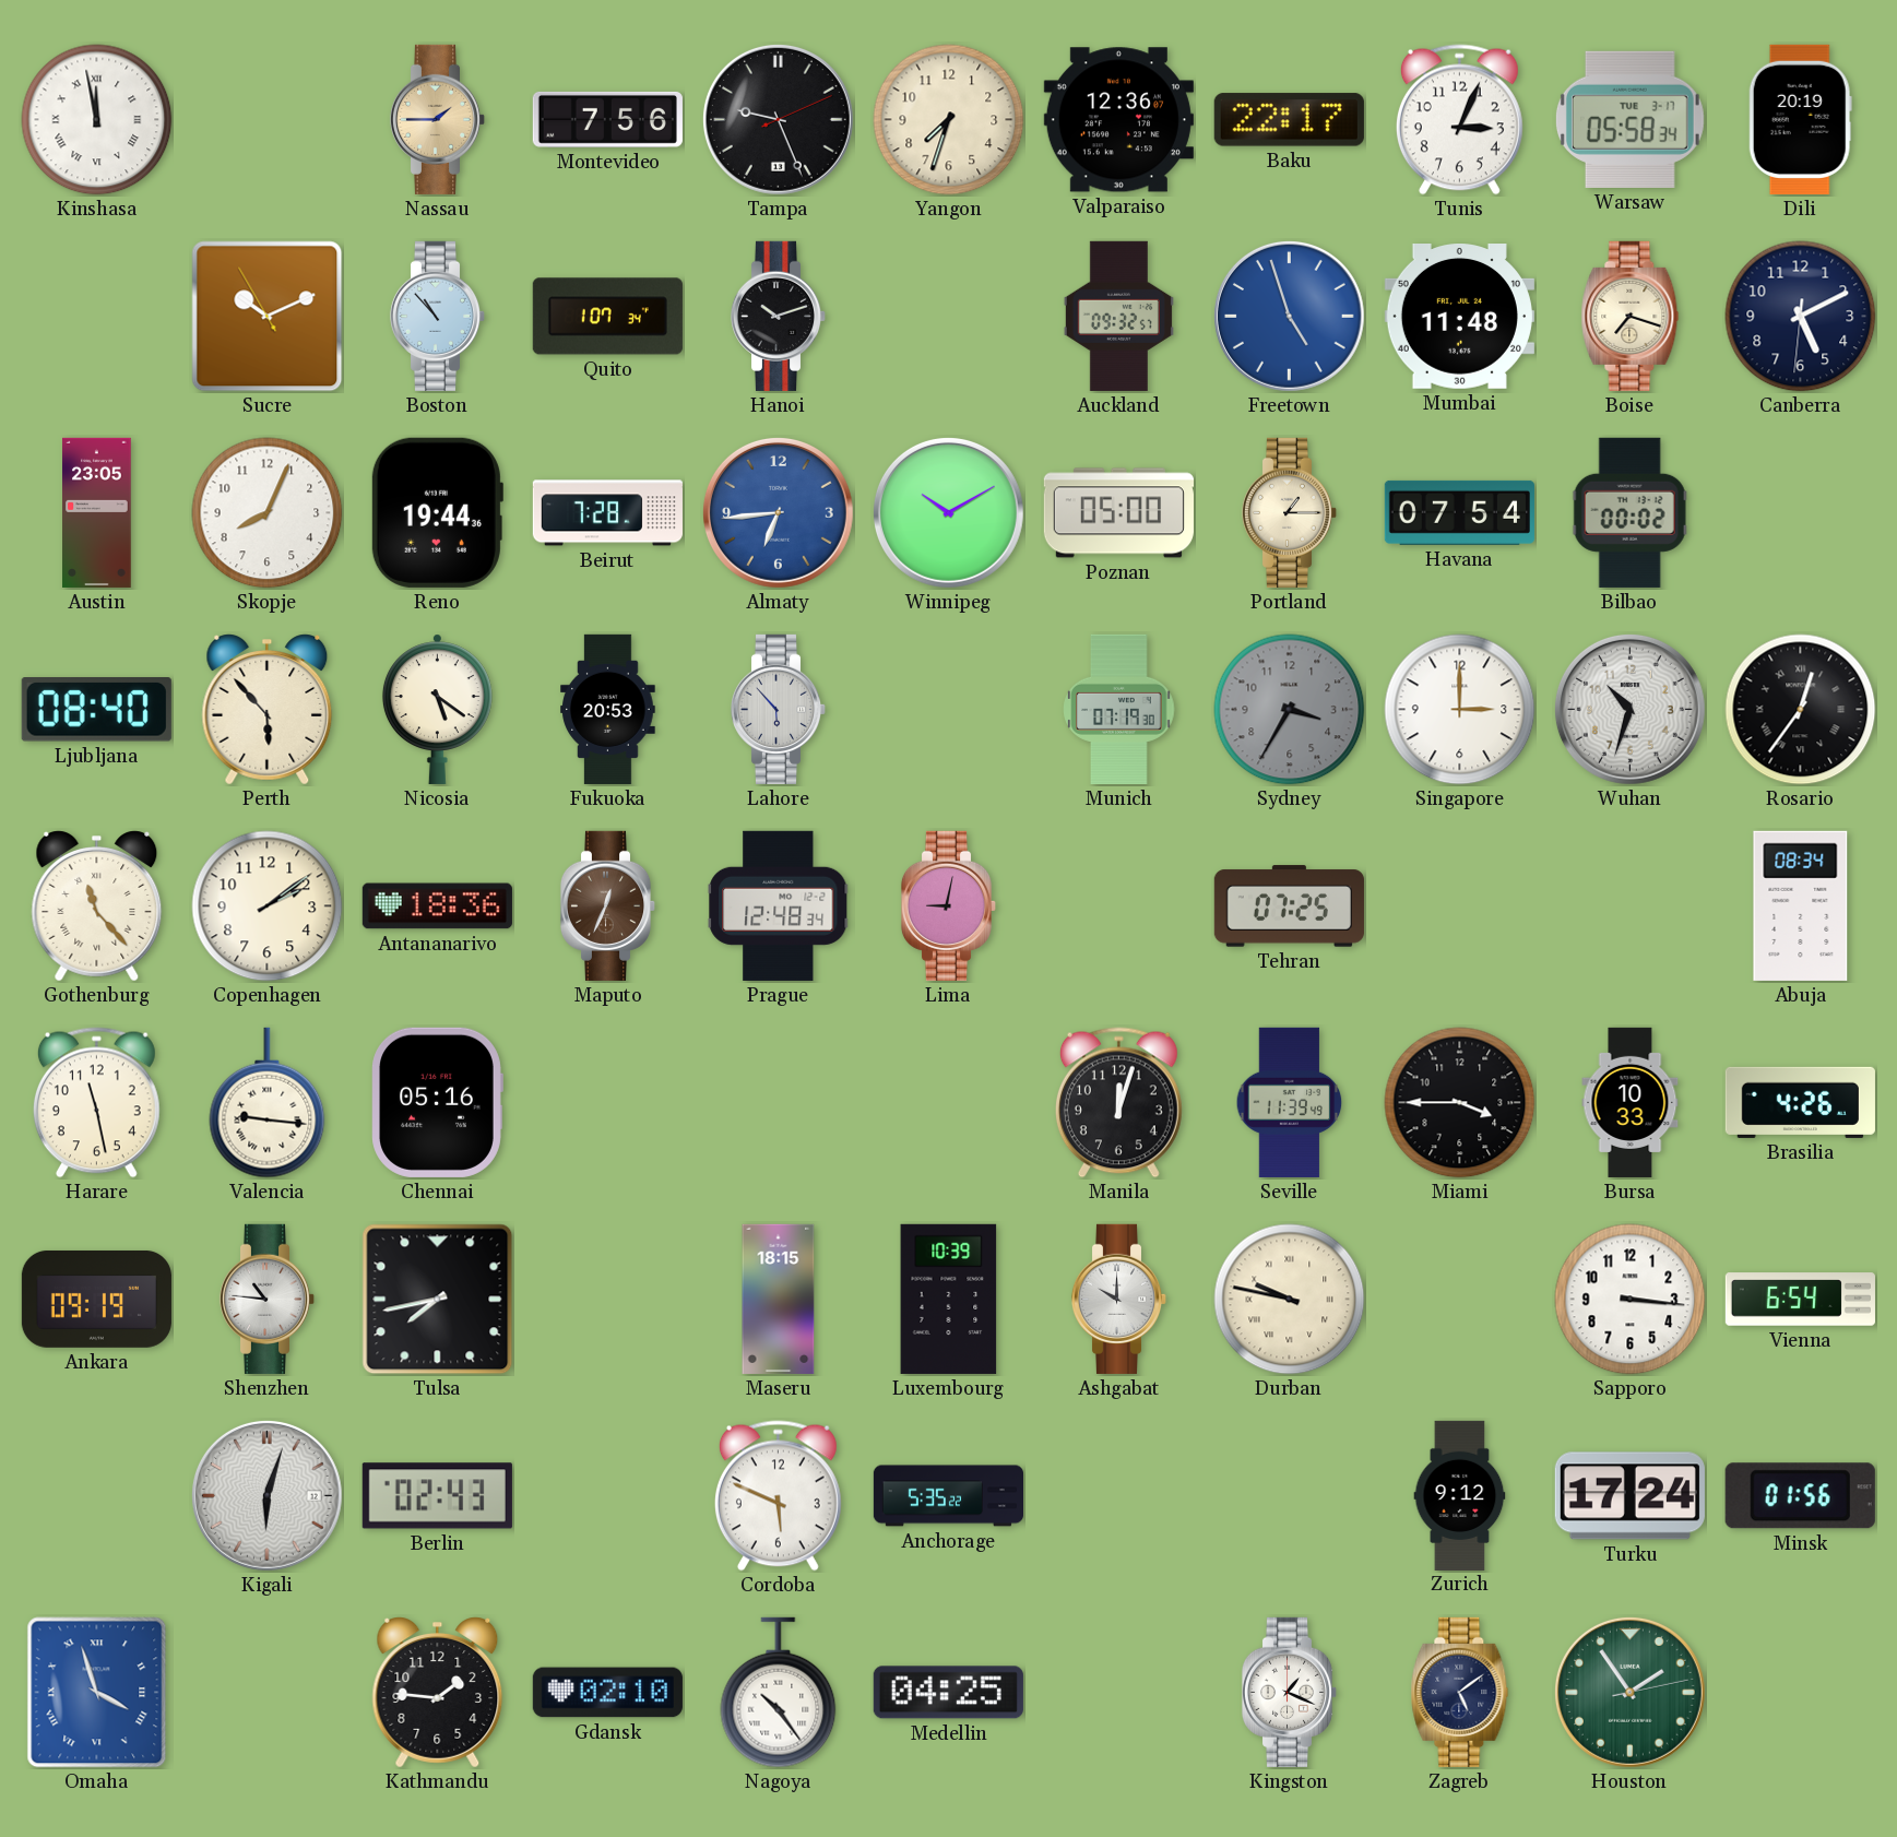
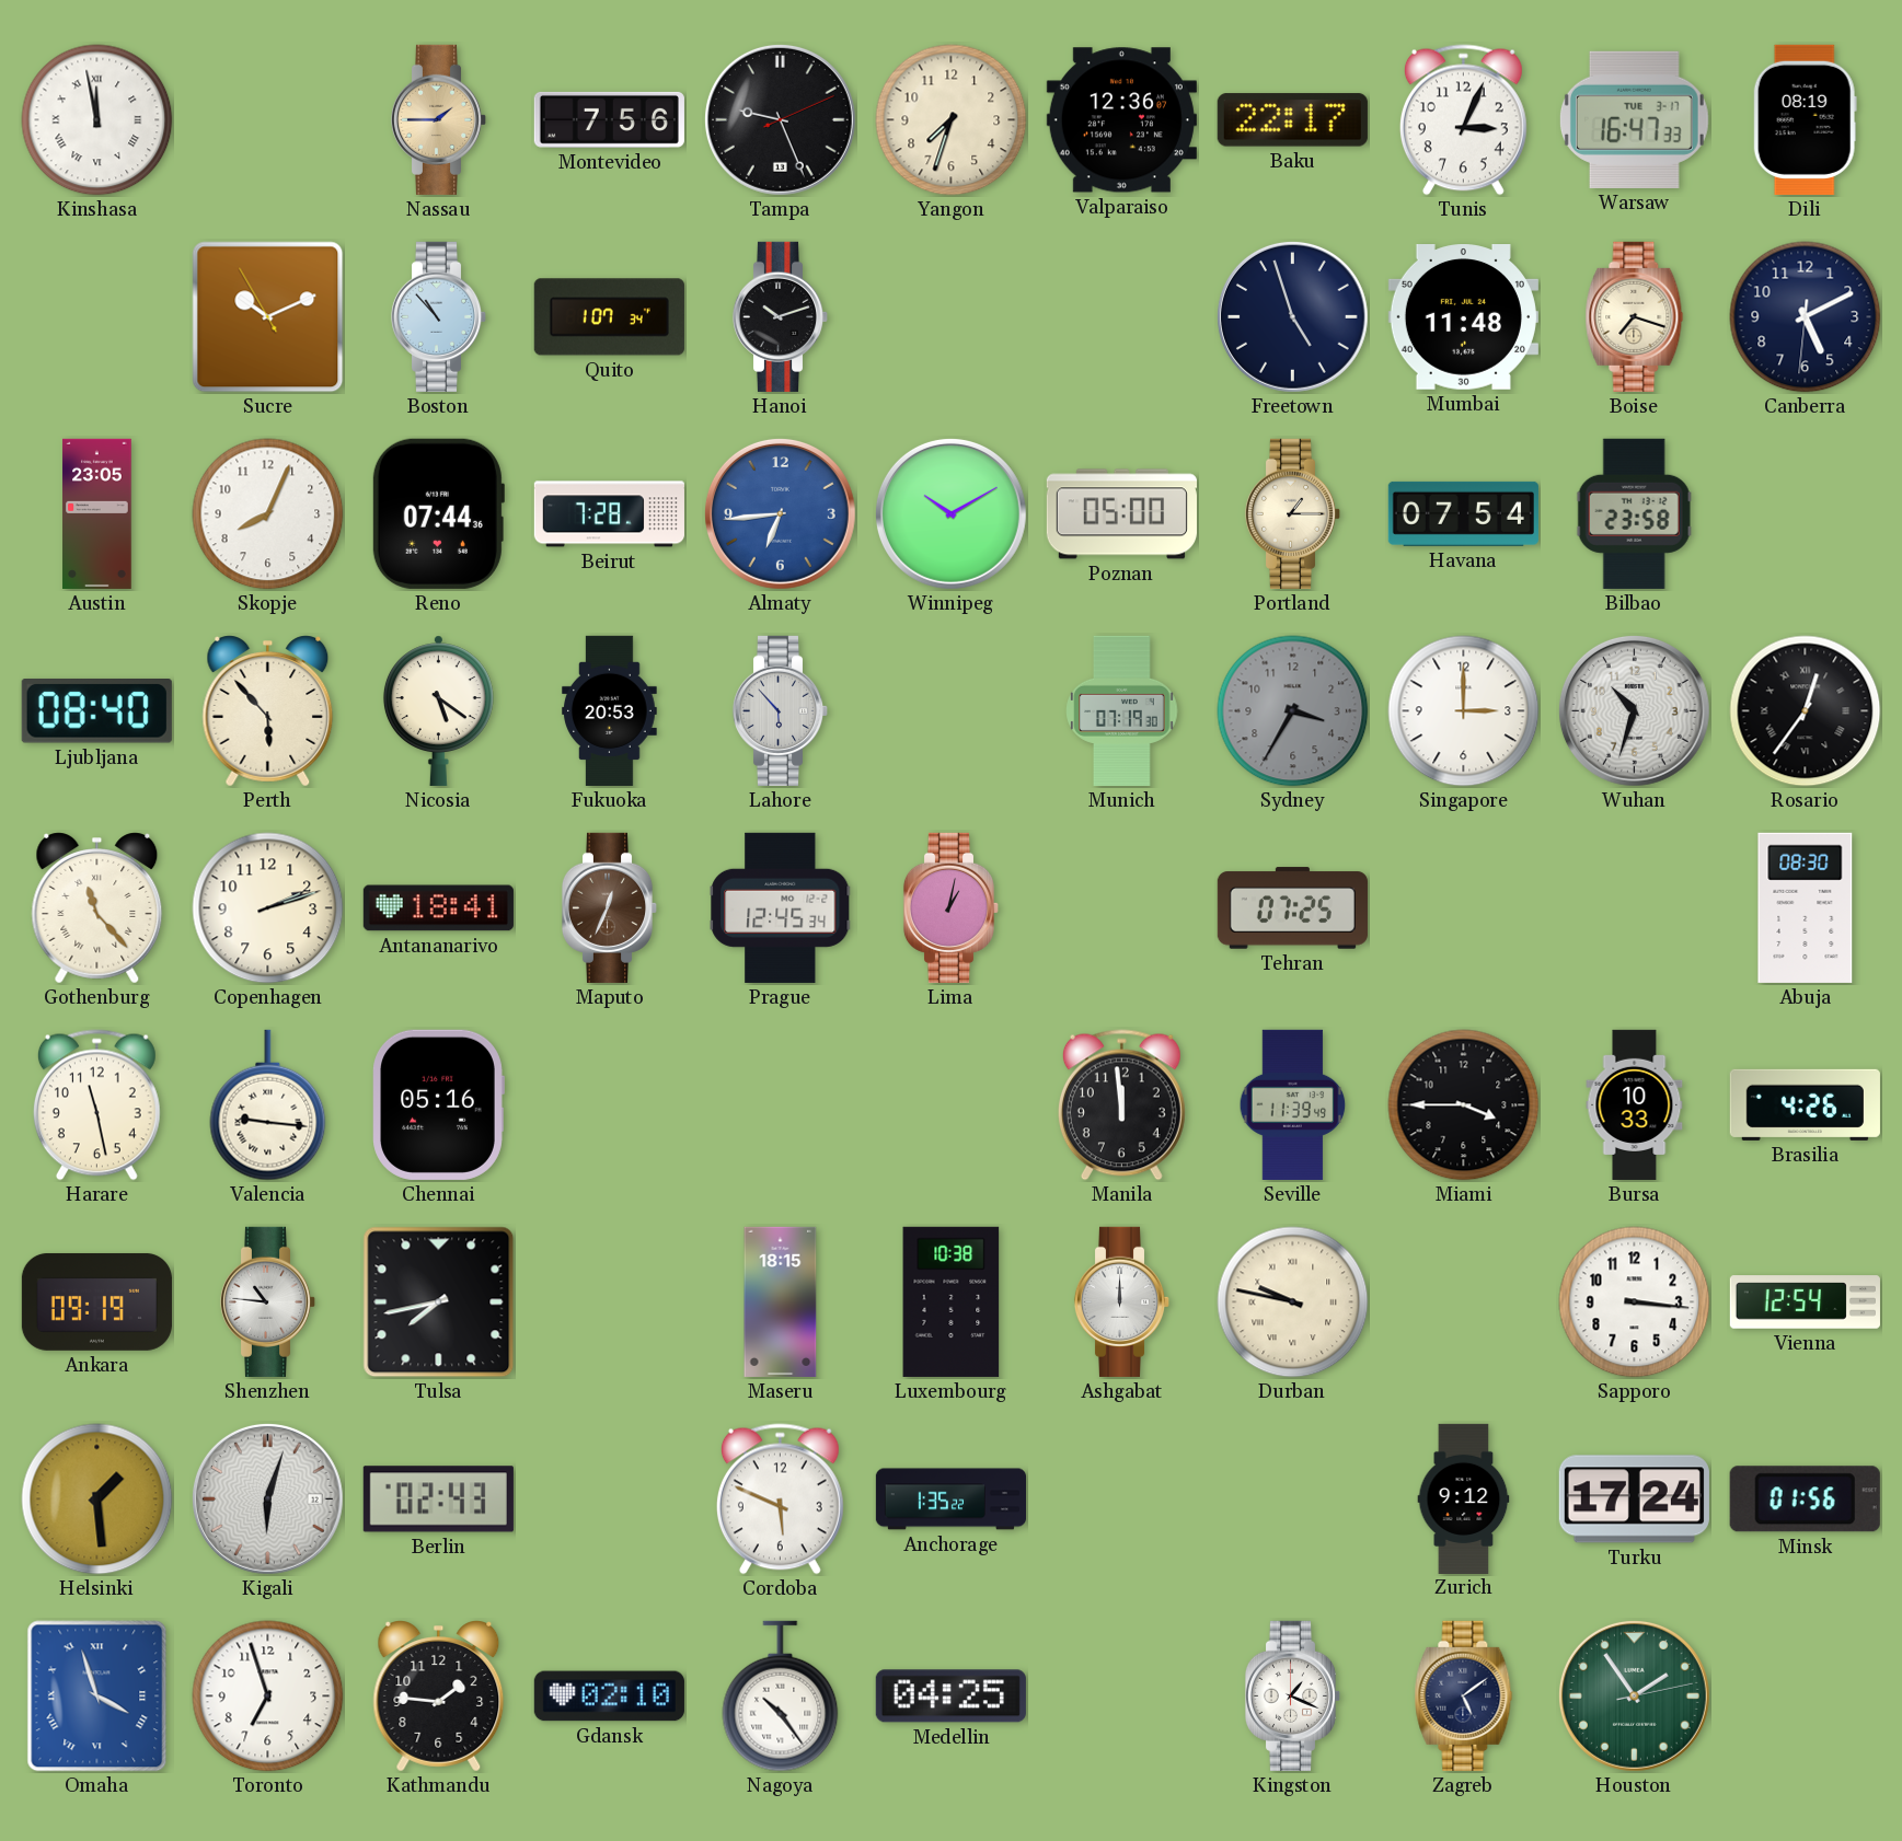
Warsaw: 05:58 -> 16:47 (1634, 119)
Dili: 20:19 -> 08:19 (1805, 119)
Auckland: 09:32 -> none (1118, 316)
Freetown dial: blue -> navy (1292, 316)
Reno: 19:44 -> 07:44 (438, 513)
Bilbao: 00:02 -> 23:58 (1634, 513)
Copenhagen: 2:09 -> 2:12 (268, 908)
Antananarivo: 18:36 -> 18:41 (438, 908)
Prague: 12:48 -> 12:45 (781, 907)
Lima: 9:02 -> 1:02 (952, 907)
Abuja: 08:34 -> 08:30 (1806, 907)
Manila: 12:03 -> 11:59 (1121, 1105)
Luxembourg: 10:39 -> 10:38 (952, 1301)
Ashgabat: 10:00 -> 12:00 (1122, 1301)
Vienna: 6:54 -> 12:54 (1805, 1302)
Helsinki: none -> 1:29 (97, 1500)
Anchorage: 5:35 -> 1:35 (950, 1500)
Toronto: none -> 6:57 (268, 1697)
